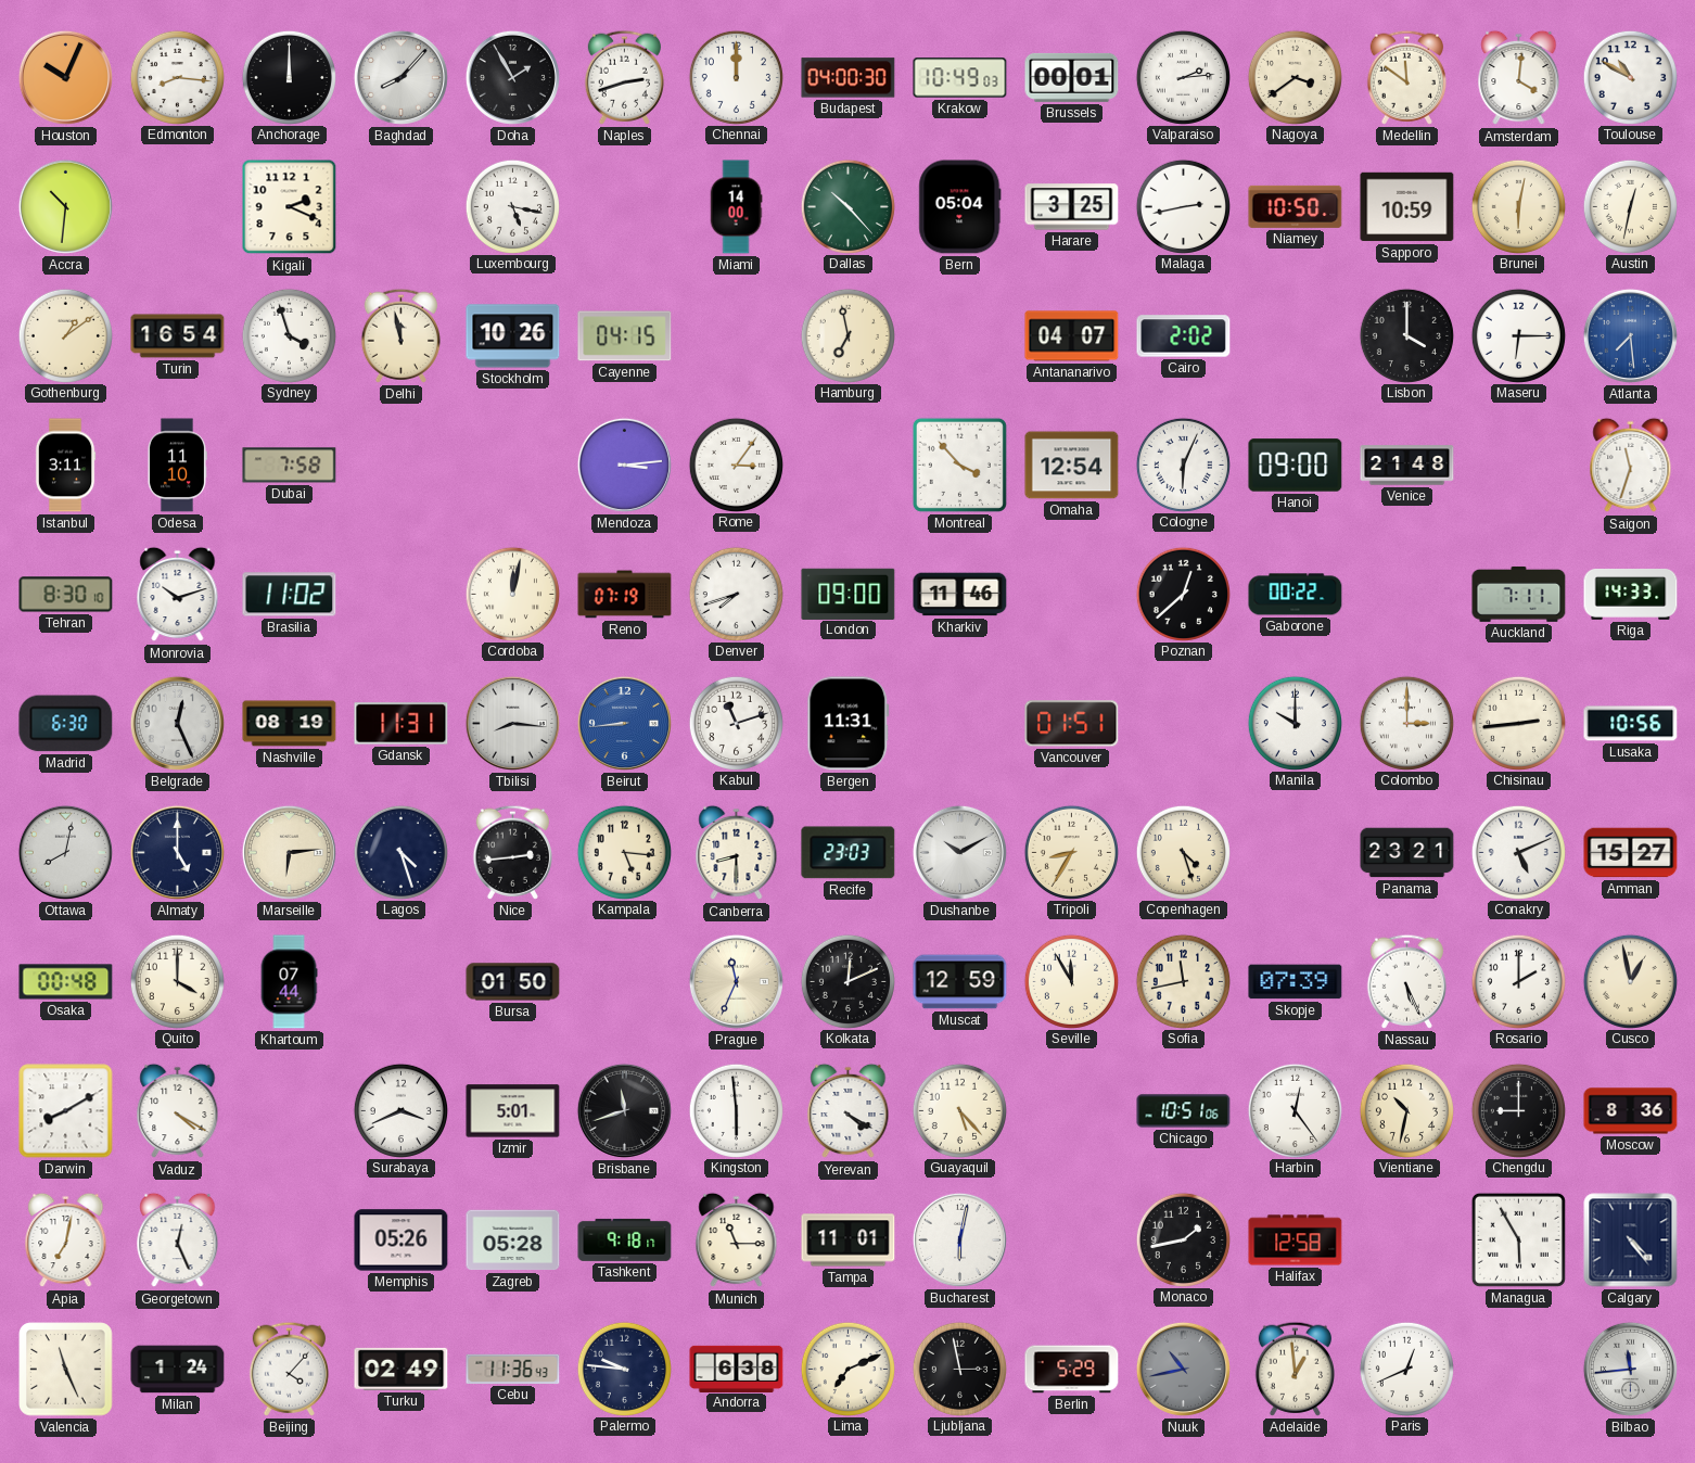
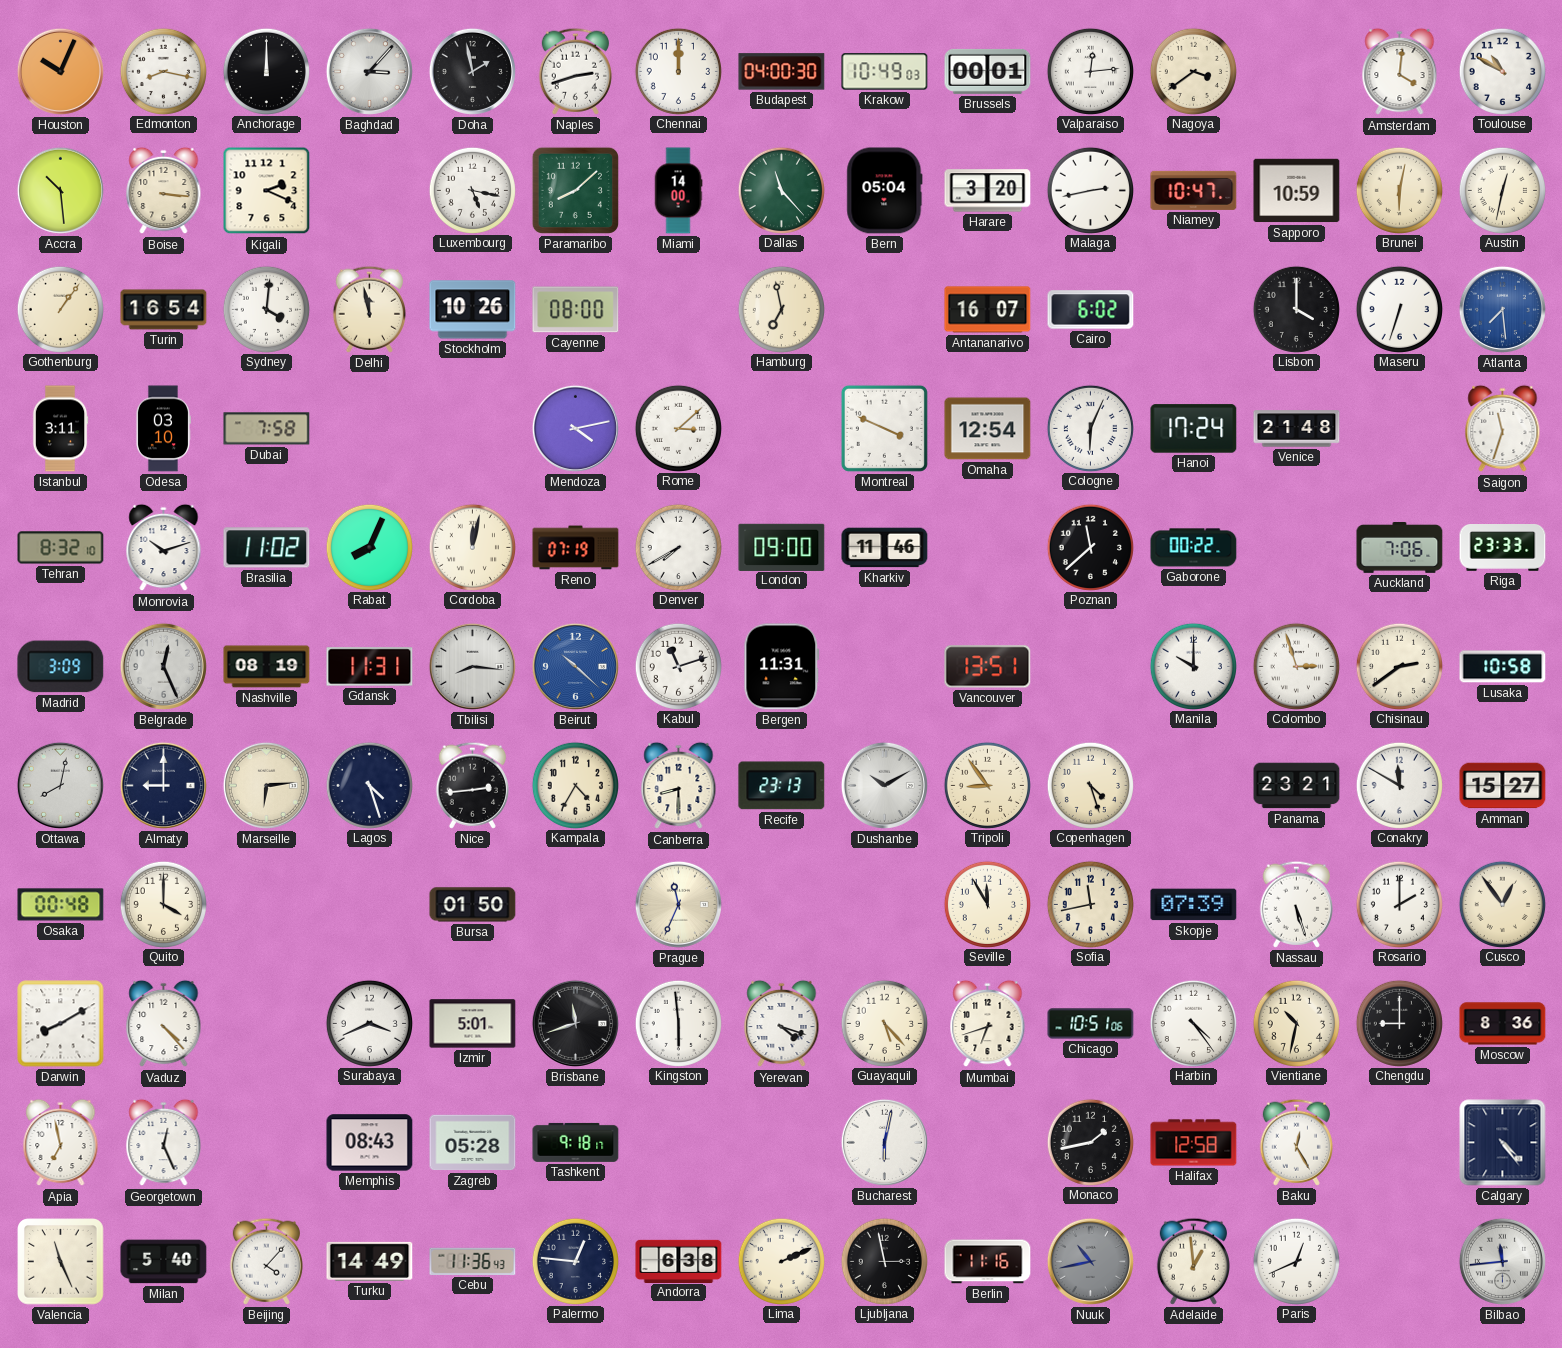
Edmonton: 8:16 -> 8:17 (163, 71)
Baghdad: 8:07 -> 3:07 (369, 71)
Doha: 1:55 -> 1:58 (472, 71)
Valparaiso: 2:14 -> 12:14 (1090, 71)
Medellin: 11:51 -> none (1406, 77)
Accra: 10:31 -> 10:29 (60, 190)
Boise: none -> 3:16 (164, 191)
Paramaribo: none -> 8:08 (575, 190)
Dallas: 10:23 -> 11:23 (781, 190)
Harare: 3:25 -> 3:20 (988, 191)
Niamey: 10:50 -> 10:47 (1194, 190)
Gothenburg: 1:09 -> 1:06 (60, 309)
Sydney: 3:57 -> 4:01 (266, 309)
Cayenne: 04:15 -> 08:00 (576, 310)
Antananarivo: 04:07 -> 16:07 (988, 310)
Cairo: 2:02 -> 6:02 (1091, 310)
Maseru: 6:15 -> 6:33 (1399, 309)
Odesa: 11:10 -> 03:10 (163, 429)
Mendoza: 3:14 -> 4:13 (575, 428)
Rome: 3:06 -> 3:08 (678, 428)
Montreal: 3:53 -> 3:49 (884, 428)
Hanoi: 09:00 -> 17:24 (1194, 429)
Tehran: 8:30 -> 8:32 (61, 548)
Rabat: none -> 8:04 (369, 547)
Denver: 7:42 -> 7:40 (678, 547)
Poznan: 12:38 -> 11:38 (1090, 547)
Auckland: 7:11 -> 7:06 (1400, 547)
Riga: 14:33 -> 23:33 (1503, 548)
Madrid: 6:30 -> 3:09 (61, 667)
Beirut: 8:44 -> 10:22 (575, 666)
Vancouver: 01:51 -> 13:51 (988, 667)
Colombo: 3:00 -> 2:57 (1296, 666)
Chisinau: 2:44 -> 2:39 (1399, 666)
Lusaka: 10:56 -> 10:58 (1503, 667)
Almaty: 5:00 -> 9:00 (163, 785)
Kampala: 5:16 -> 4:35 (575, 785)
Recife: 23:03 -> 23:13 (782, 786)
Tripoli: 8:35 -> 8:54 (987, 785)
Conakry: 5:11 -> 11:50 (1399, 785)
Khartoum: 07:44 -> none (289, 982)
Kolkata: 12:11 -> none (847, 981)
Muscat: 12:59 -> none (960, 982)
Nassau: 5:26 -> 5:27 (1296, 904)
Cusco: 12:58 -> 12:54 (1502, 904)
Vaduz: 4:20 -> 4:23 (164, 1024)
Yerevan: 4:20 -> 4:18 (782, 1024)
Mumbai: none -> 6:42 (988, 1024)
Harbin: 12:24 -> 4:24 (1193, 1023)
Apia: 7:02 -> 6:58 (61, 1143)
Memphis: 05:26 -> 08:43 (370, 1143)
Munich: 11:15 -> none (737, 1241)
Tampa: 11:01 -> none (849, 1241)
Baku: none -> 12:25 (1296, 1142)
Managua: 5:55 -> none (1518, 1239)
Milan: 1:24 -> 5:40 (164, 1262)
Turku: 02:49 -> 14:49 (370, 1261)
Palermo: 9:46 -> 12:46 (575, 1261)
Lima: 7:11 -> 2:11 (781, 1261)
Berlin: 5:29 -> 11:16 (988, 1262)
